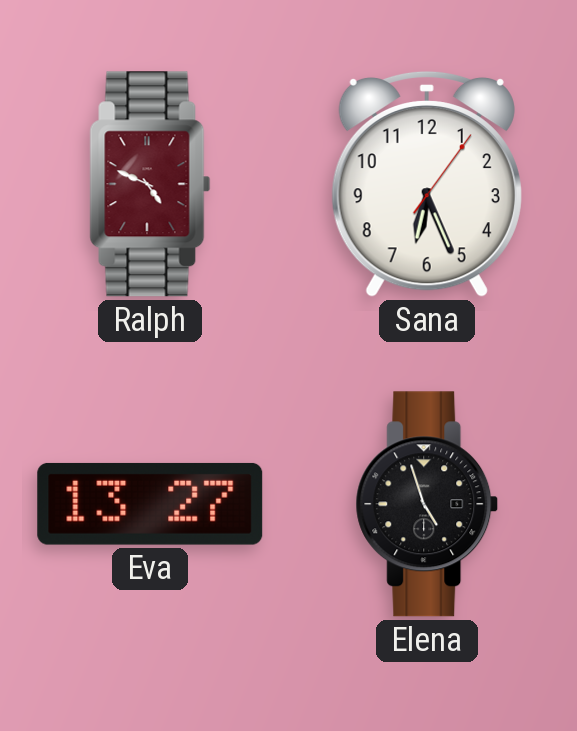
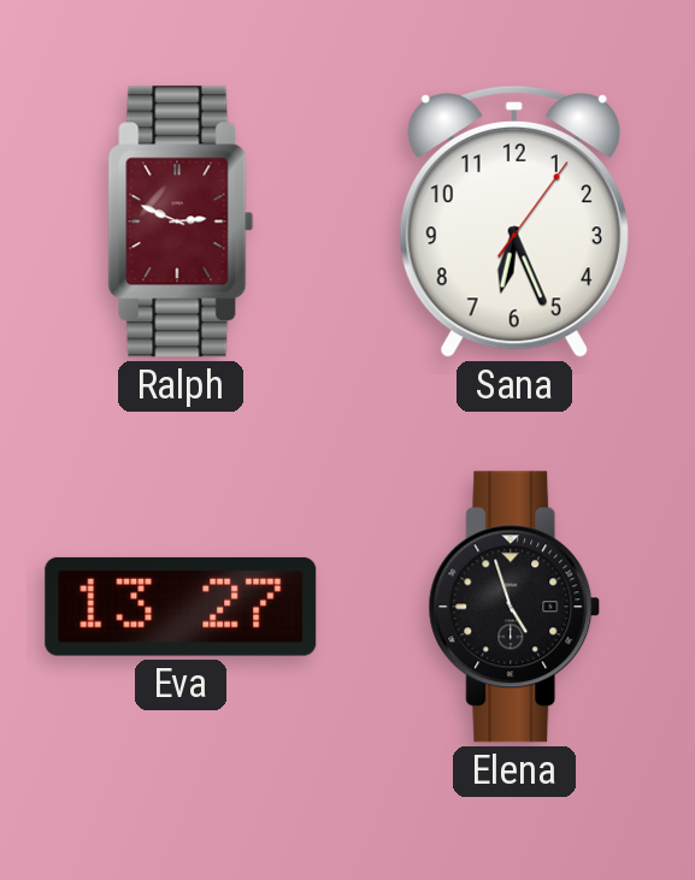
Ralph: 4:49 -> 2:49 (181, 222)
